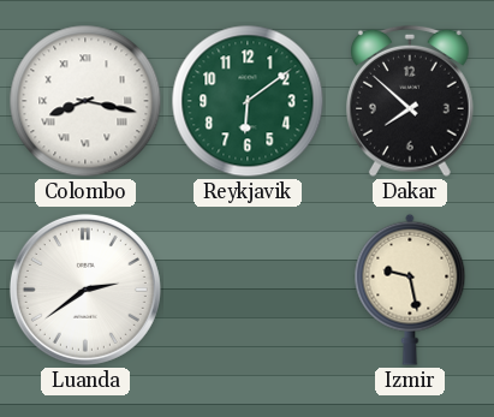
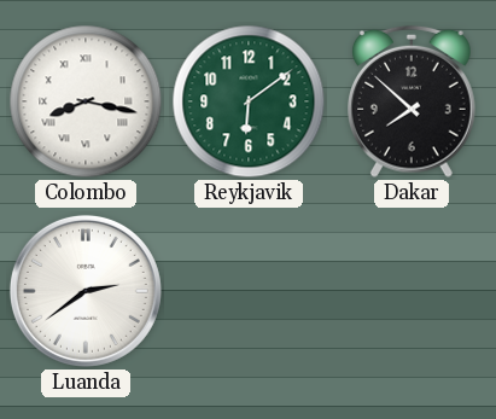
Izmir: 9:28 -> none (410, 290)
